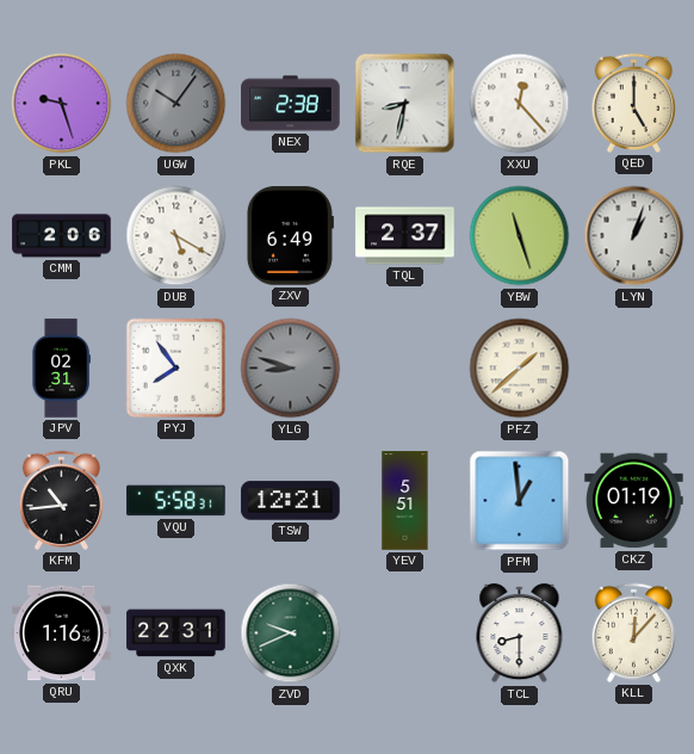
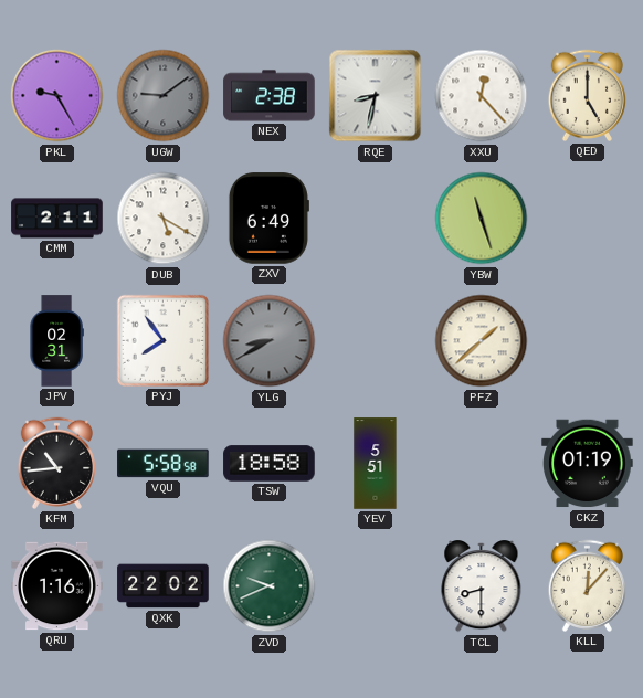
PKL: 9:27 -> 9:25 (57, 96)
UGW: 10:06 -> 9:09 (164, 96)
CMM: 2:06 -> 2:11 (57, 219)
TQL: 2:37 -> none (405, 236)
LYN: 1:03 -> none (634, 236)
YLG: 8:48 -> 8:40 (270, 341)
VQU: 5:58:31 -> 5:58:58 (164, 464)
TSW: 12:21 -> 18:58 (270, 464)
PFM: 12:59 -> none (520, 501)
QXK: 22:31 -> 22:02 (164, 586)
